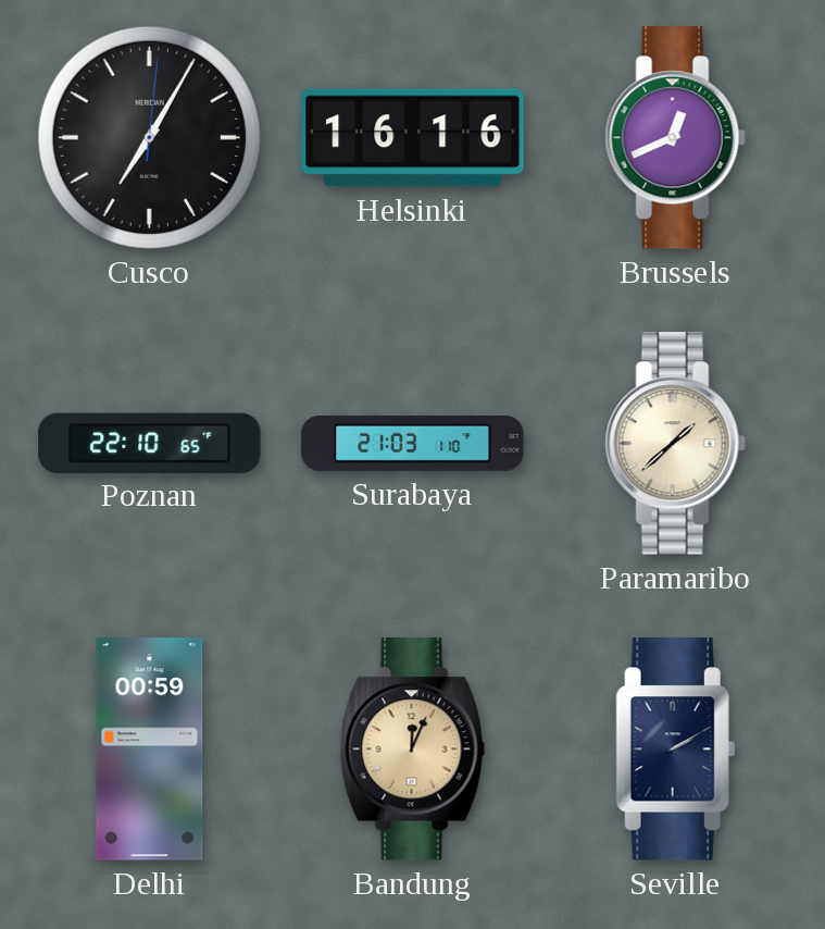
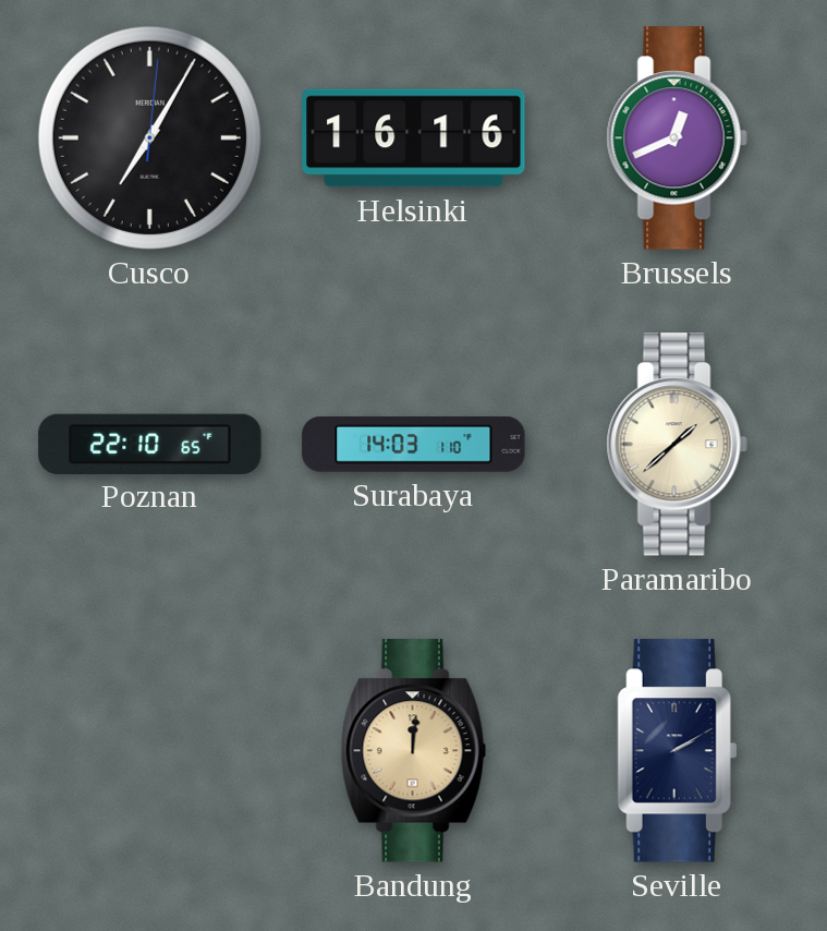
Surabaya: 21:03 -> 14:03 (414, 445)
Delhi: 00:59 -> none (150, 750)
Bandung: 12:04 -> 12:01 (413, 751)
